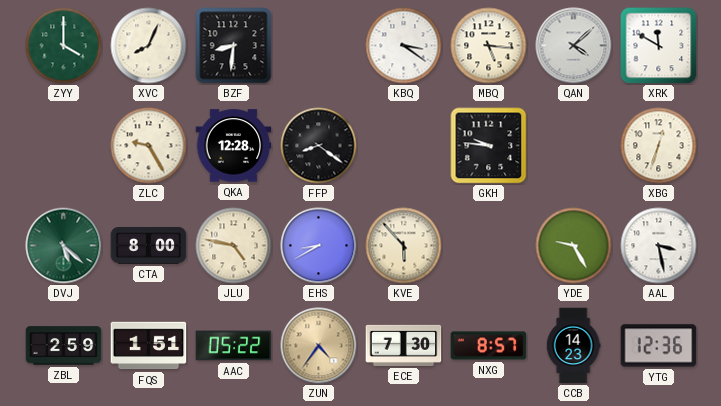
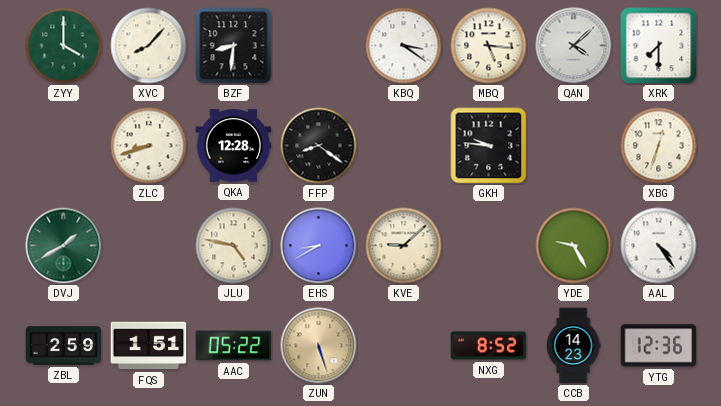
XVC: 8:04 -> 8:07 (149, 46)
XRK: 11:50 -> 7:30 (659, 46)
ZLC: 9:25 -> 8:42 (149, 146)
DVJ: 5:22 -> 1:40 (64, 246)
CTA: 8:00 -> none (149, 245)
KVE: 5:53 -> 9:08 (404, 246)
AAL: 3:28 -> 4:24 (659, 246)
ZUN: 4:36 -> 5:27 (319, 346)
ECE: 7:30 -> none (404, 345)
NXG: 8:57 -> 8:52 (489, 346)
